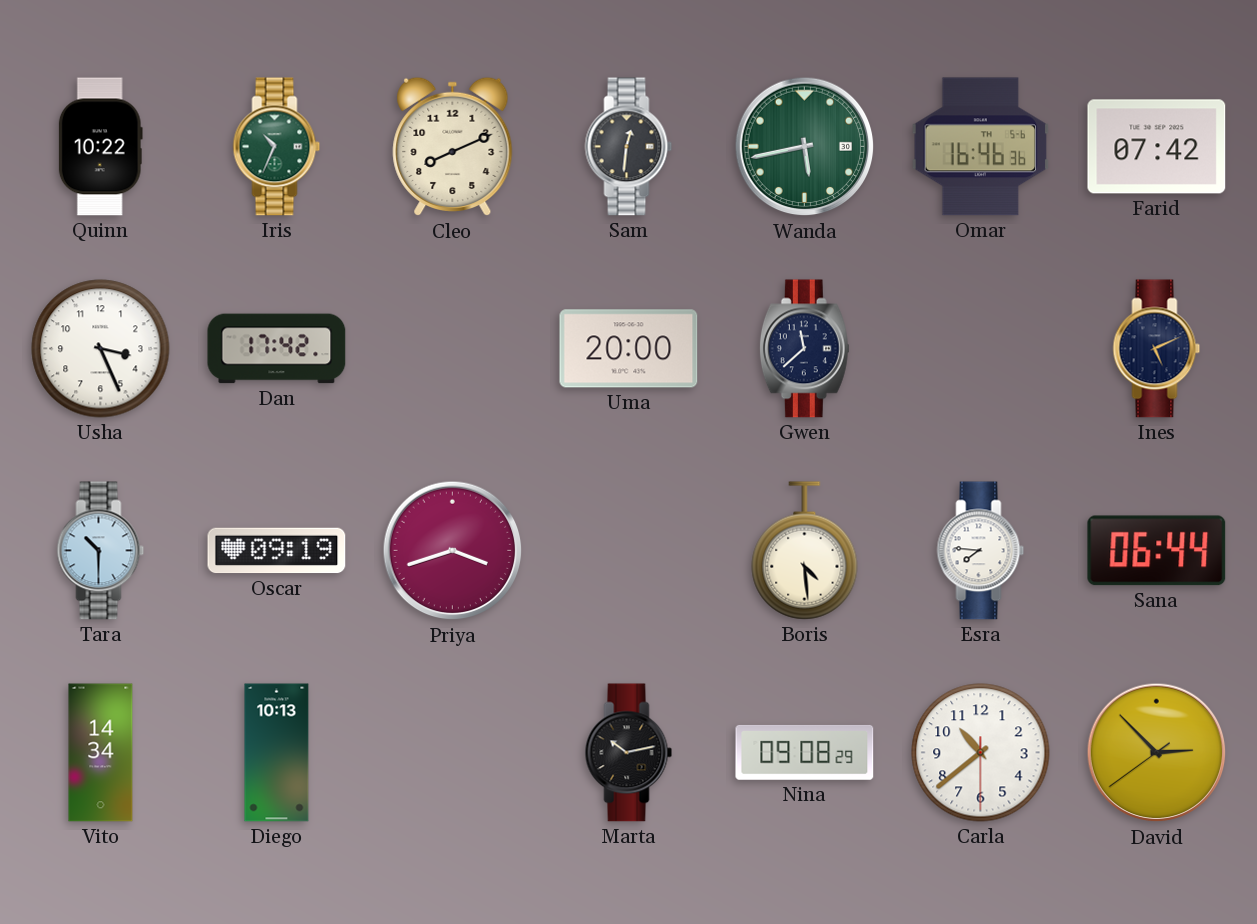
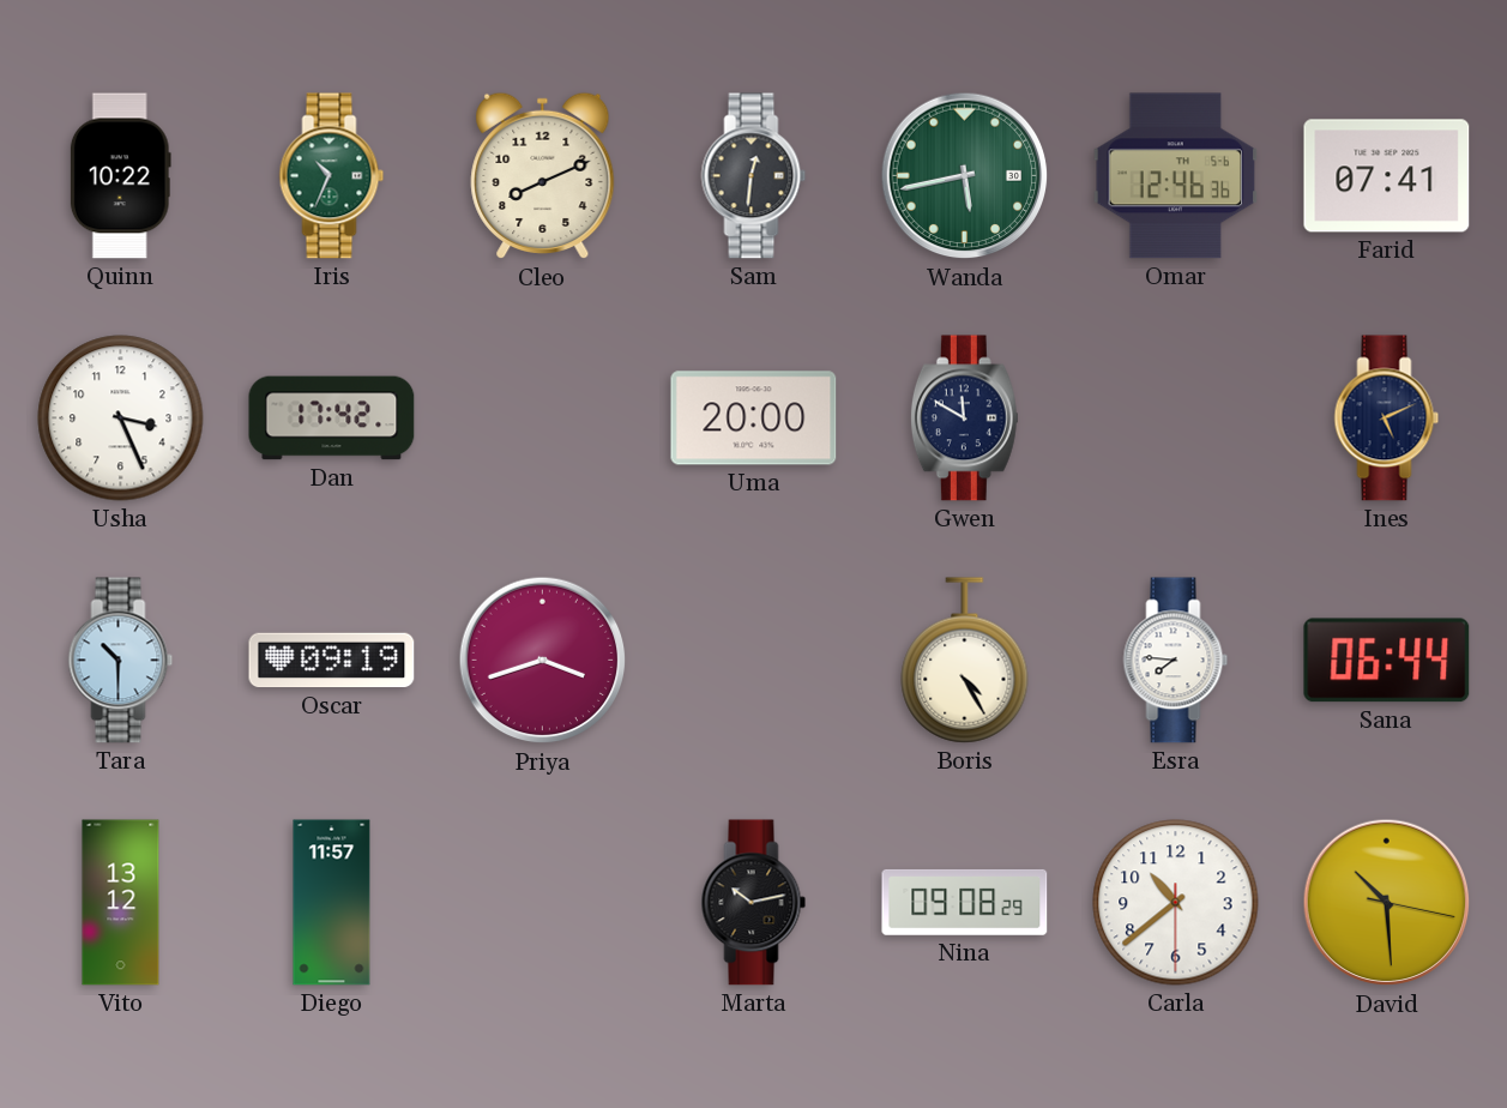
Omar: 16:46 -> 12:46 (1176, 176)
Farid: 07:42 -> 07:41 (1387, 176)
Gwen: 11:38 -> 11:50 (964, 418)
Boris: 4:29 -> 4:25 (965, 661)
Vito: 14:34 -> 13:12 (121, 903)
Diego: 10:13 -> 11:57 (332, 903)
David: 2:52 -> 10:29 (1387, 903)
